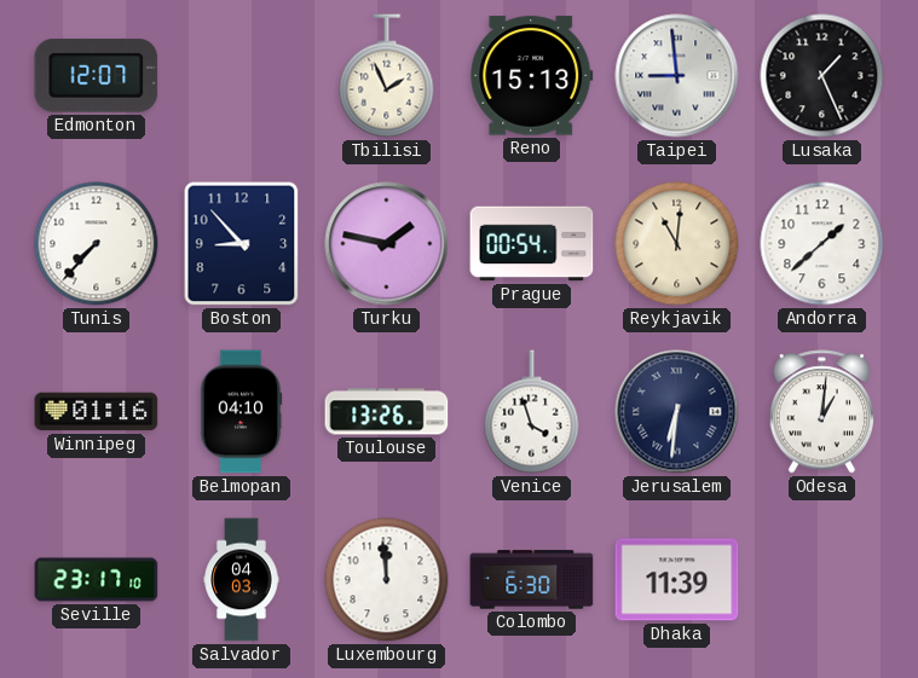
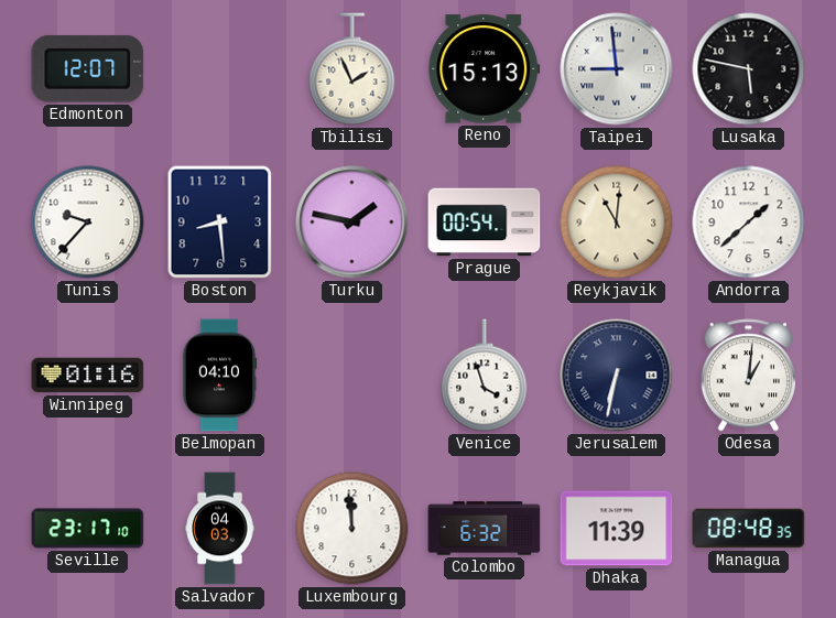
Lusaka: 1:26 -> 5:47 (749, 69)
Tunis: 7:37 -> 9:37 (88, 223)
Boston: 8:53 -> 8:29 (220, 223)
Toulouse: 13:26 -> none (387, 412)
Jerusalem: 6:31 -> 6:32 (617, 376)
Colombo: 6:30 -> 6:32 (485, 529)
Managua: none -> 08:48 (749, 529)
